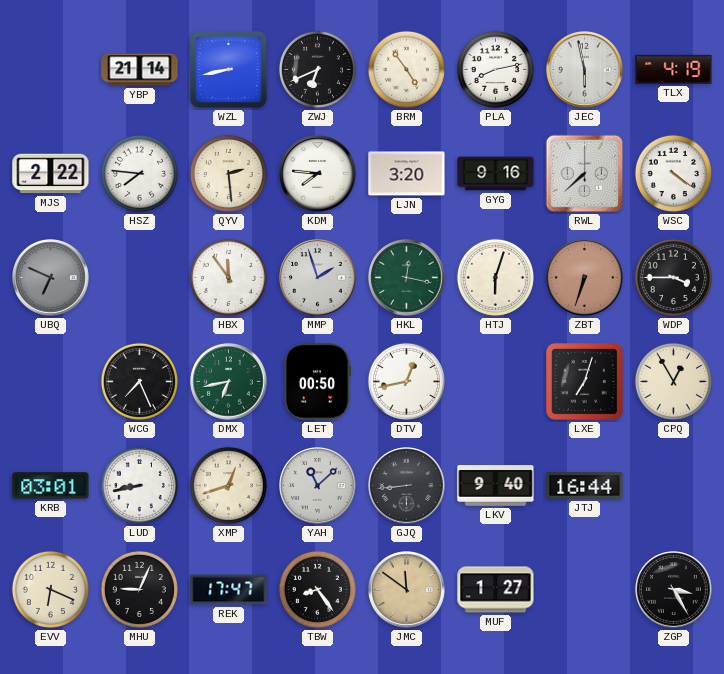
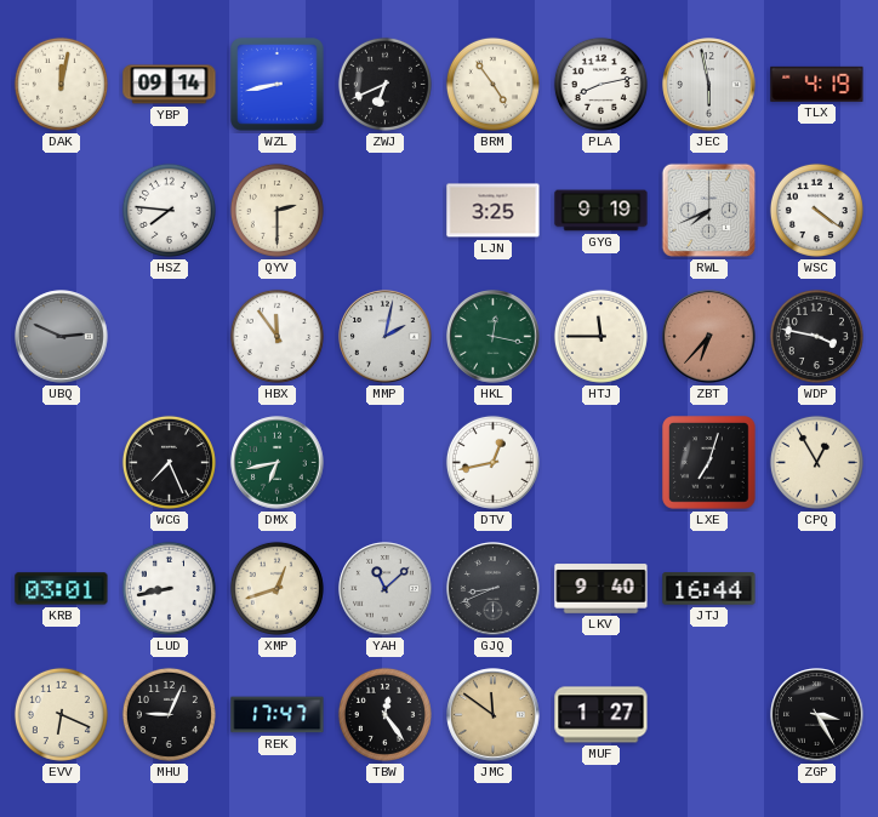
DAK: none -> 12:02 (61, 84)
YBP: 21:14 -> 09:14 (170, 85)
MJS: 2:22 -> none (51, 174)
QYV: 2:29 -> 2:30 (276, 210)
KDM: 7:46 -> none (318, 174)
LJN: 3:20 -> 3:25 (494, 211)
GYG: 9:16 -> 9:19 (602, 211)
RWL: 7:38 -> 7:41 (709, 211)
UBQ: 6:49 -> 2:49 (62, 337)
MMP: 1:57 -> 2:02 (386, 337)
HTJ: 6:03 -> 11:45 (600, 336)
ZBT: 6:33 -> 6:37 (709, 337)
WDP: 3:45 -> 3:47 (816, 336)
LET: 00:50 -> none (318, 382)
GJQ: 8:44 -> 8:41 (494, 589)
TBW: 8:24 -> 12:24 (384, 714)
